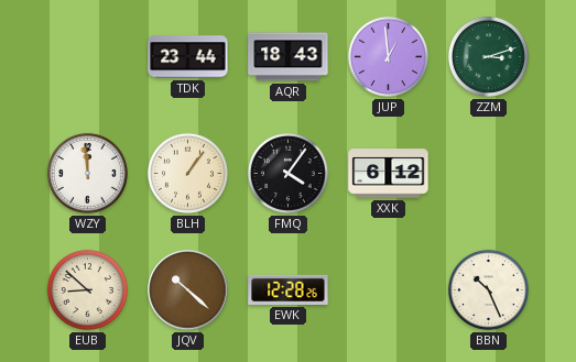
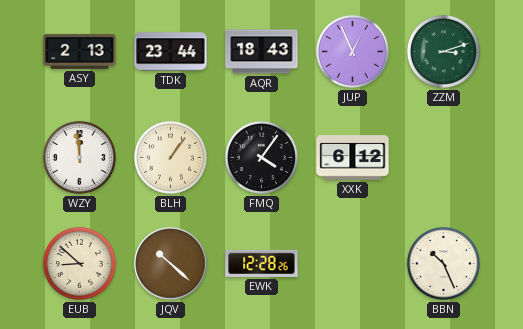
ASY: none -> 2:13 (80, 51)
JUP: 12:59 -> 12:56 (352, 51)
